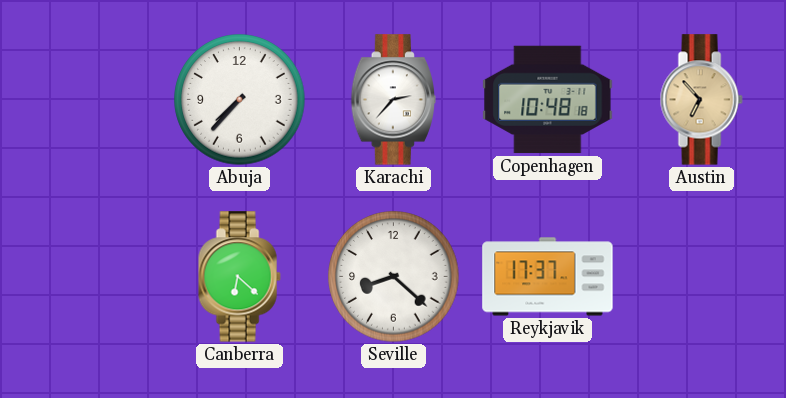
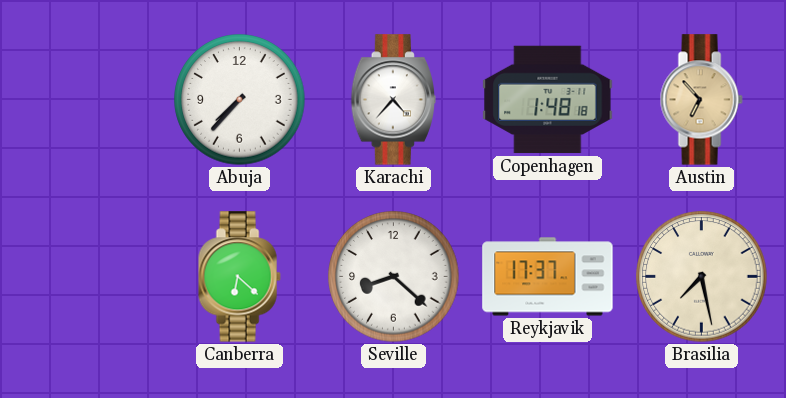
Karachi: 2:37 -> 4:37 (393, 100)
Copenhagen: 10:48 -> 1:48 (548, 100)
Brasilia: none -> 7:28 (702, 277)
